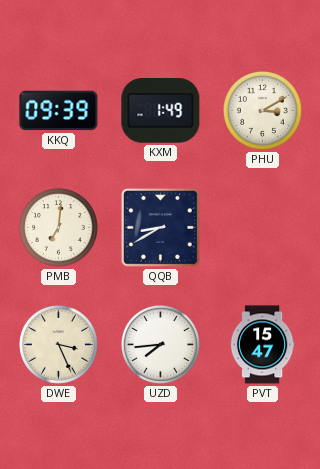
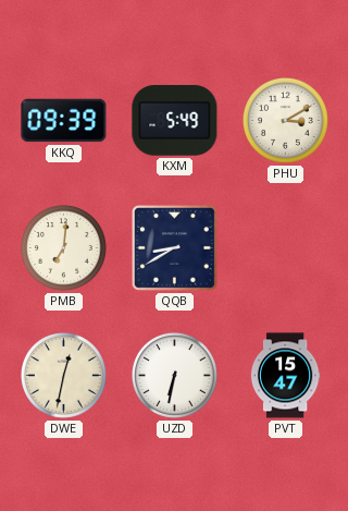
KXM: 1:49 -> 5:49 (175, 121)
DWE: 3:26 -> 12:32 (63, 375)
UZD: 7:44 -> 6:32 (174, 375)
